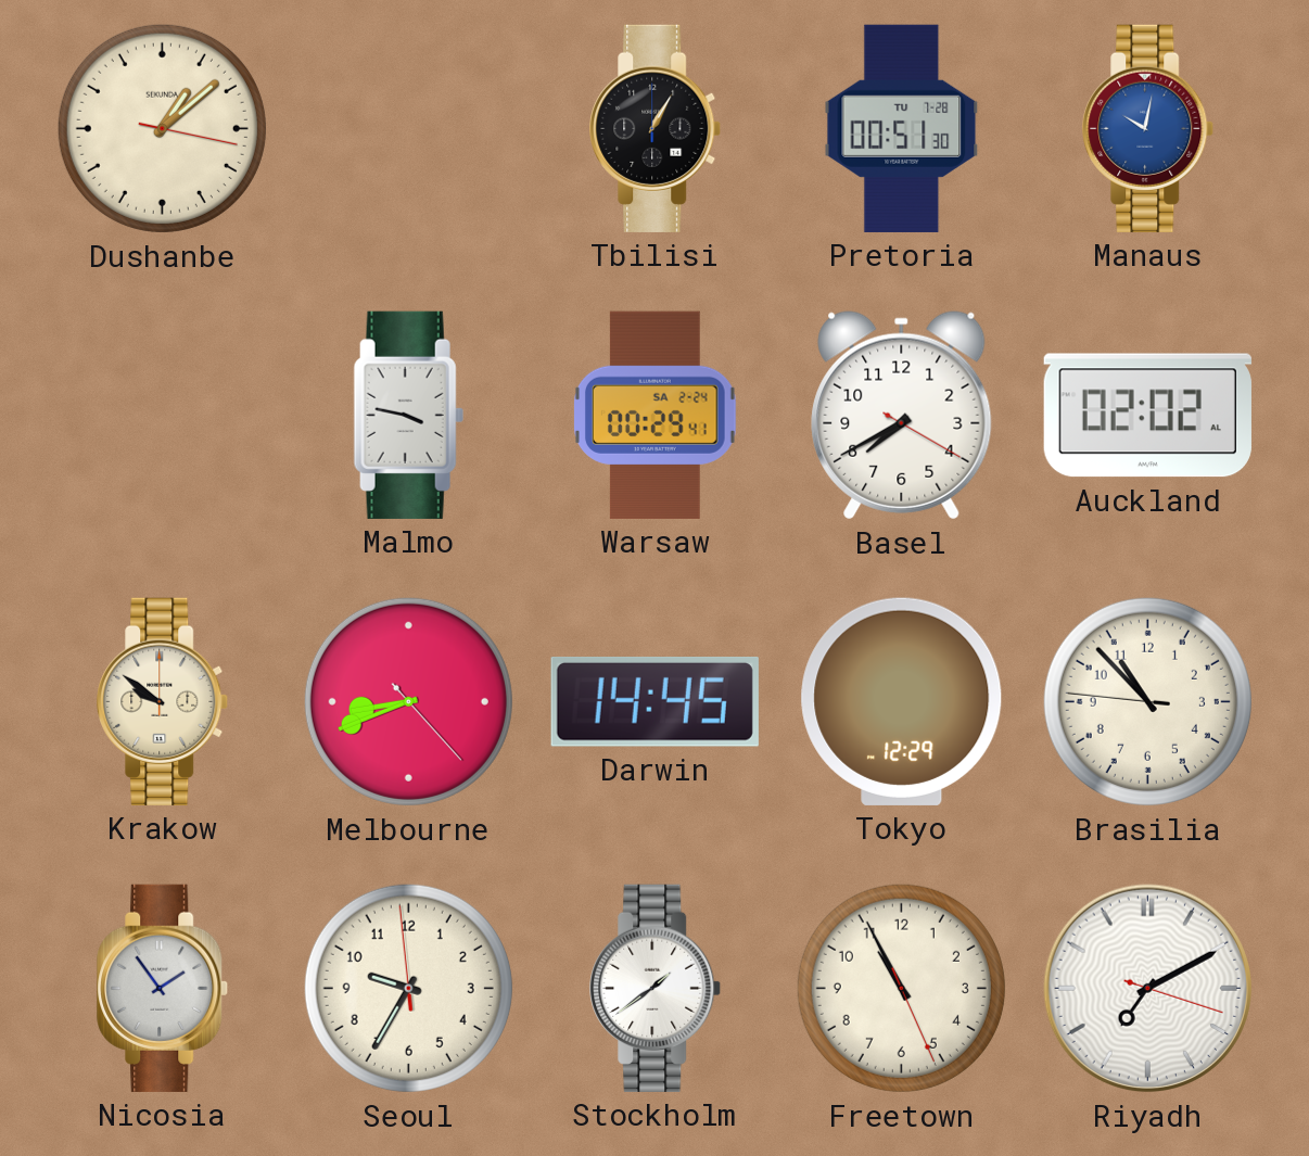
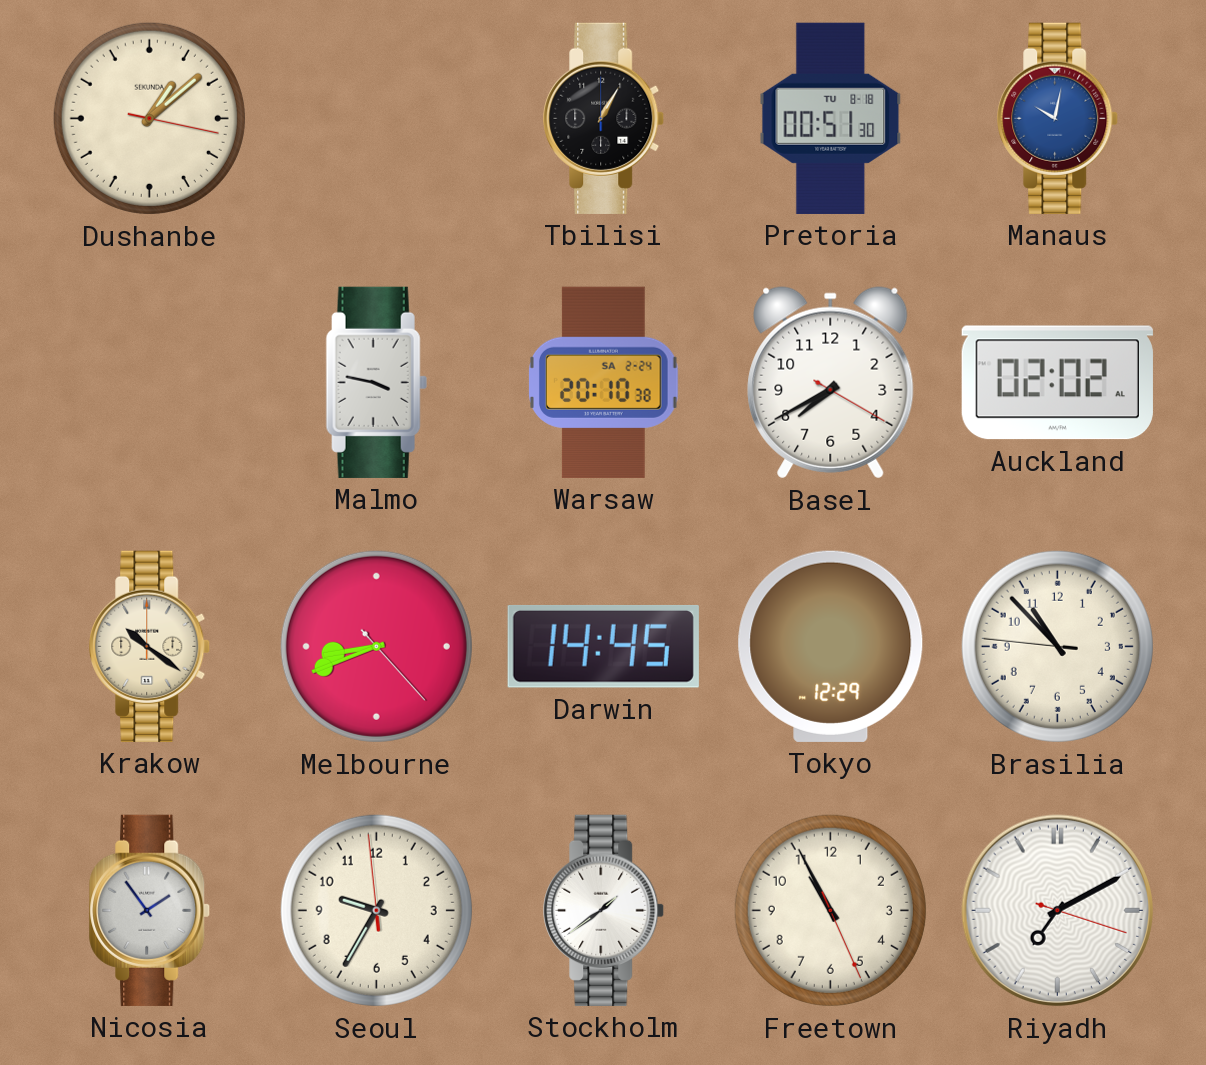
Pretoria date: TU 7-28 -> TU 8-18 (831, 118)
Warsaw: 00:29 -> 20:10 (604, 382)
Krakow: 9:51 -> 10:21 (150, 646)
